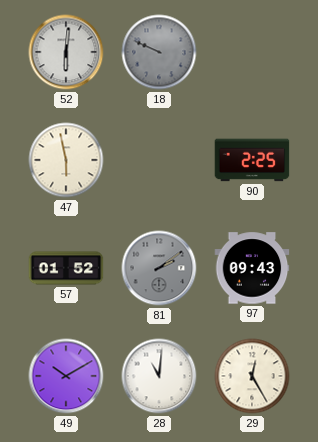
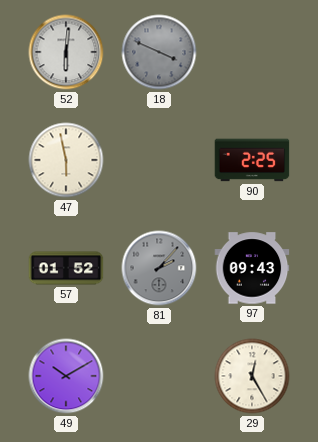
18: 9:49 -> 3:49 (159, 52)
81: 2:09 -> 2:07 (159, 268)
28: 11:01 -> none (159, 376)
